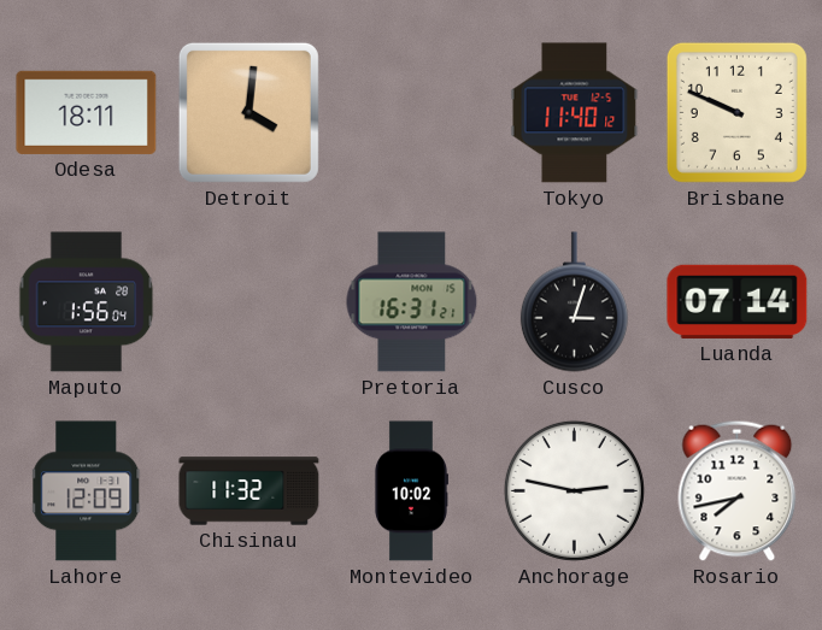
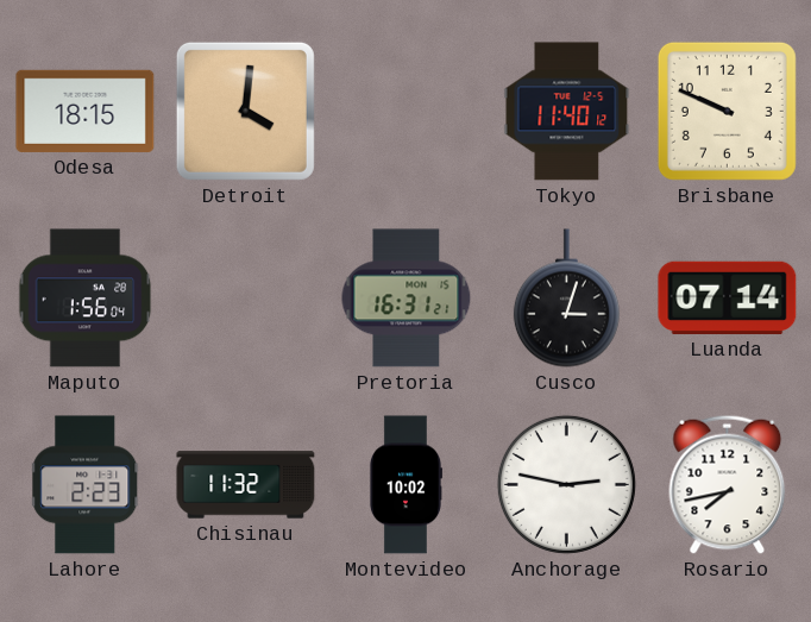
Odesa: 18:11 -> 18:15 (86, 111)
Lahore: 12:09 -> 2:23 (86, 485)
